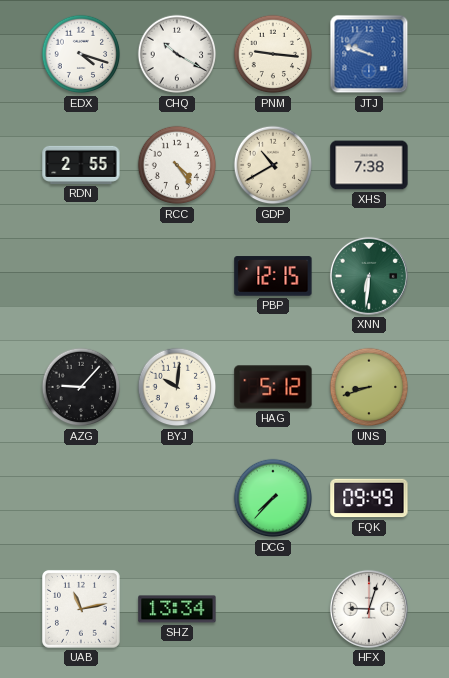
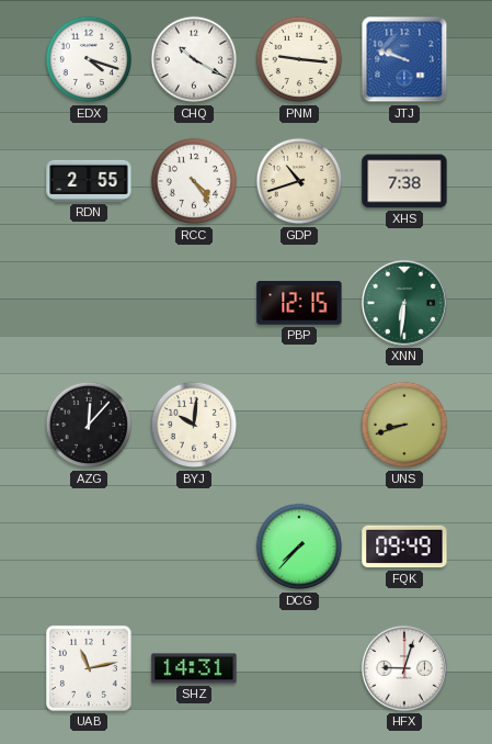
GDP: 10:40 -> 10:42 (299, 181)
AZG: 9:07 -> 12:07 (89, 425)
HAG: 5:12 -> none (273, 387)
SHZ: 13:34 -> 14:31 (194, 668)
